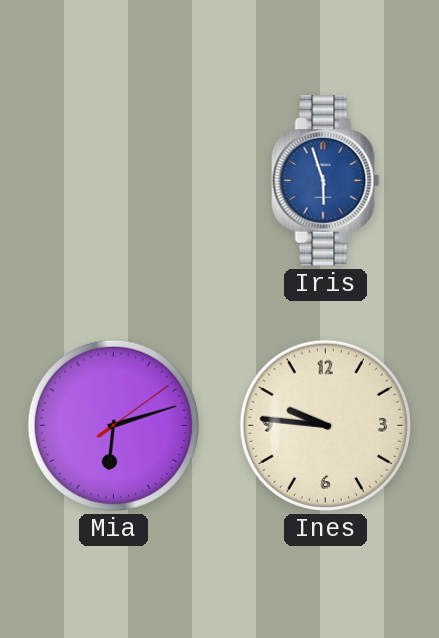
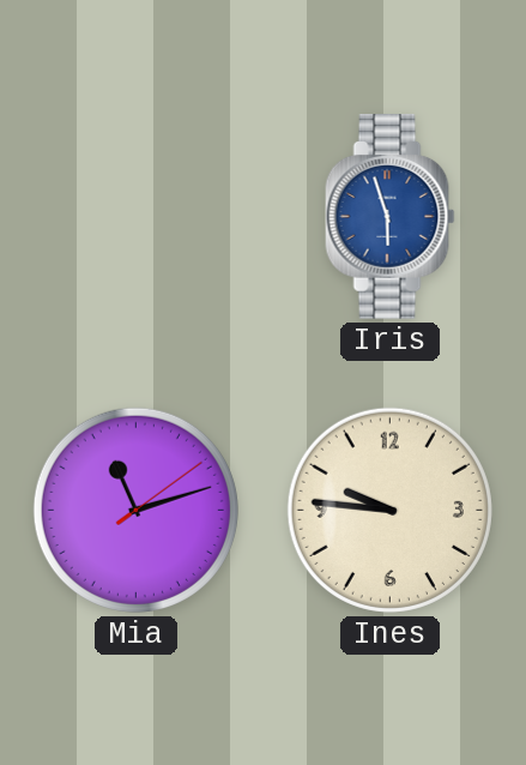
Mia: 6:12 -> 11:12 (135, 510)
